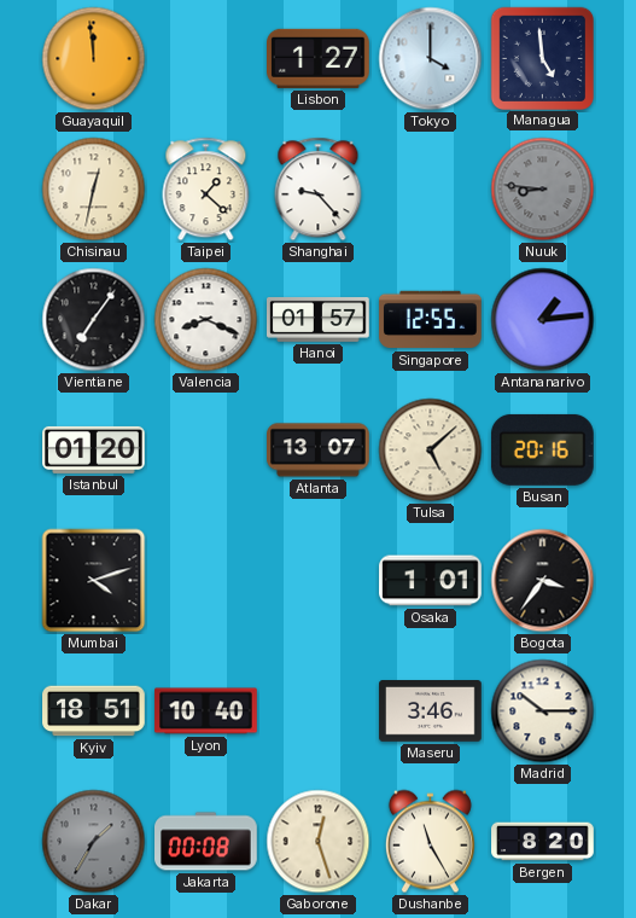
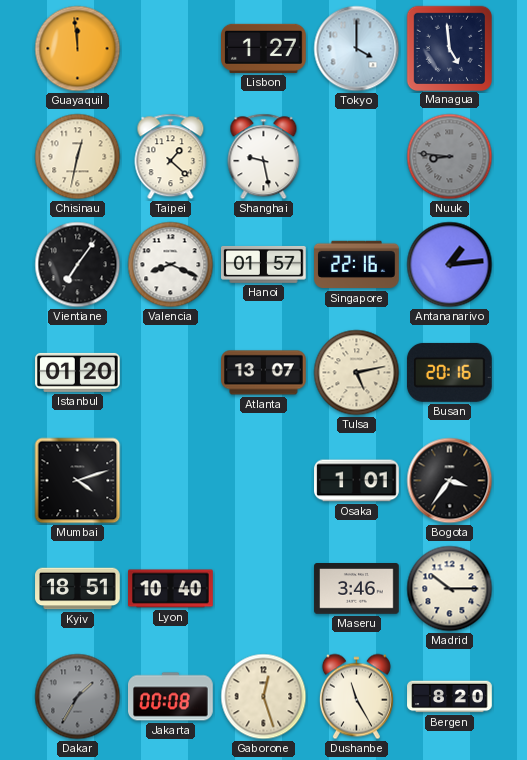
Shanghai: 9:23 -> 9:28 (264, 157)
Singapore: 12:55 -> 22:16 (357, 265)
Tulsa: 5:08 -> 5:13 (357, 373)
